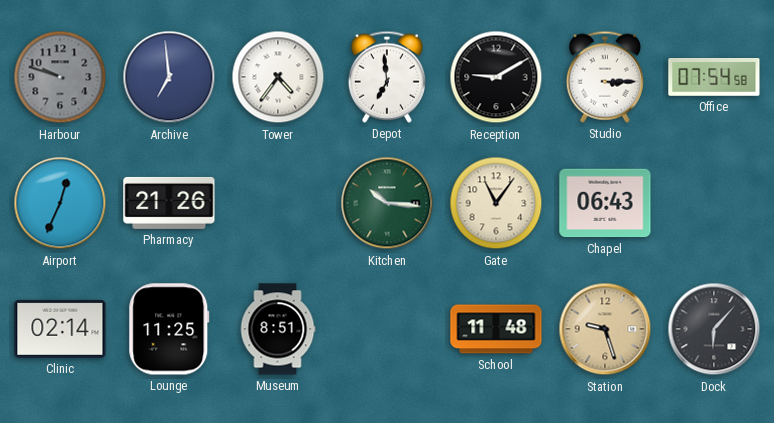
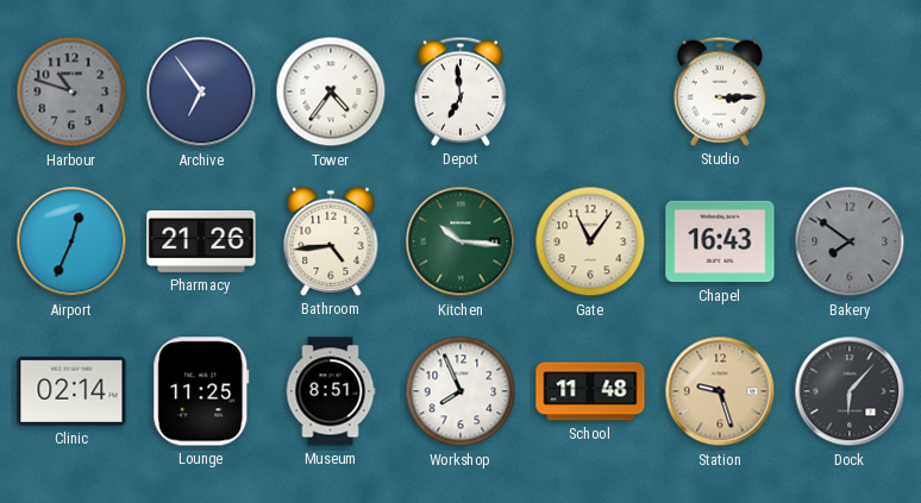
Harbour: 9:48 -> 10:48 (71, 92)
Archive: 6:59 -> 6:54 (201, 92)
Reception: 9:10 -> none (496, 77)
Office: 07:54 -> none (714, 78)
Bathroom: none -> 4:44 (331, 241)
Chapel: 06:43 -> 16:43 (720, 241)
Bakery: none -> 7:51 (850, 241)
Workshop: none -> 7:56 (460, 391)
